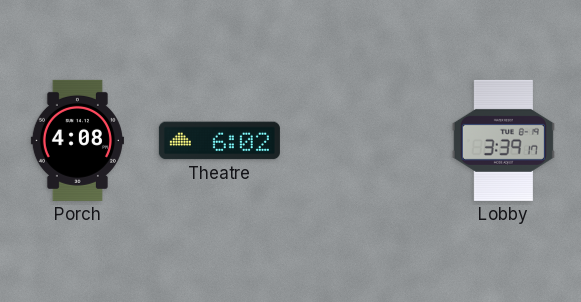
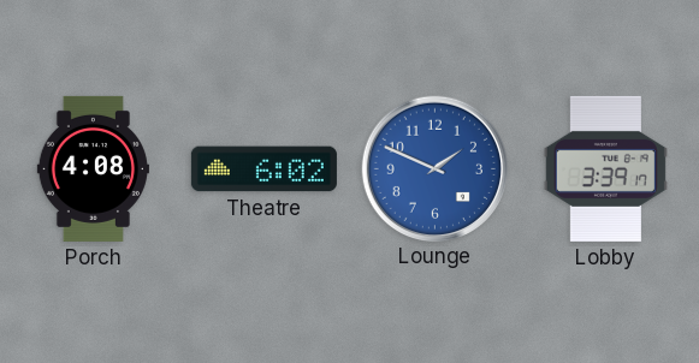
Lounge: none -> 1:49 (434, 168)
